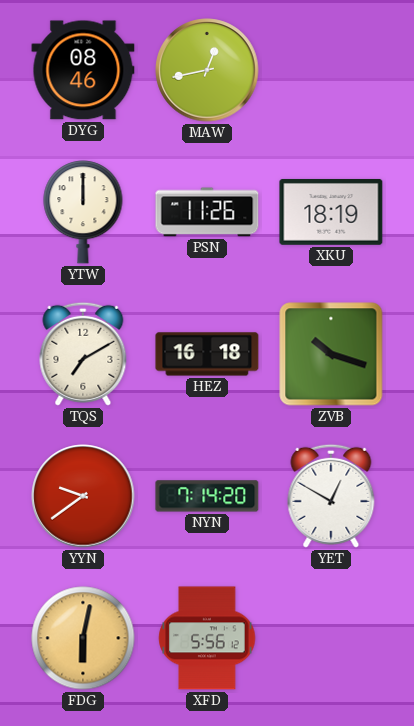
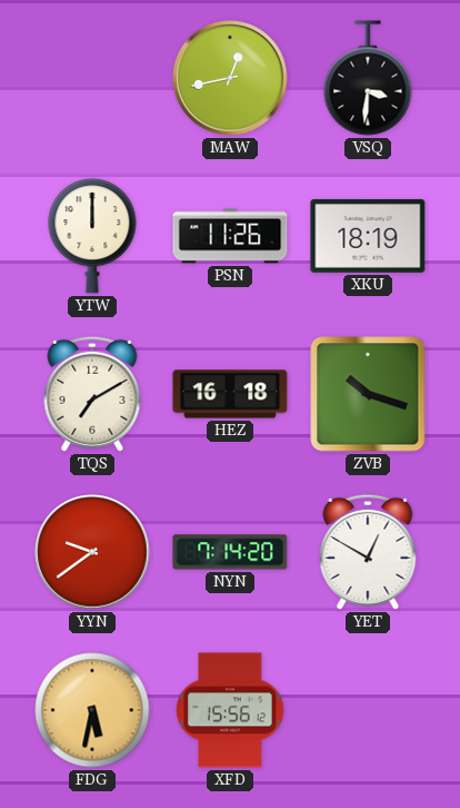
DYG: 08:46 -> none (83, 70)
VSQ: none -> 3:31 (368, 78)
FDG: 6:02 -> 5:32 (92, 710)
XFD: 5:56 -> 15:56 (230, 710)
